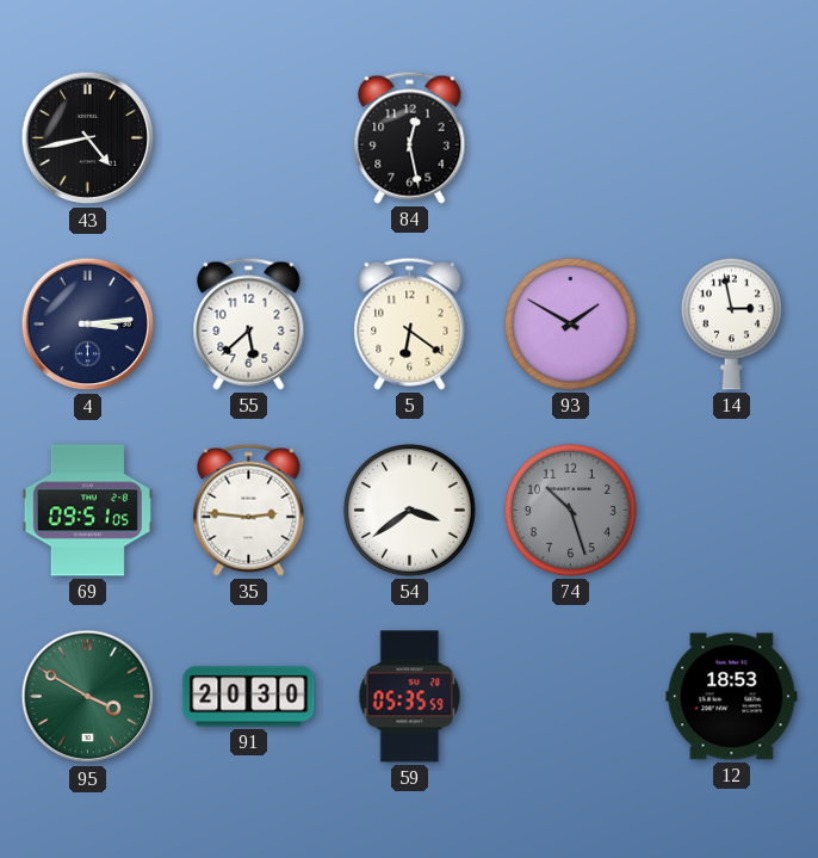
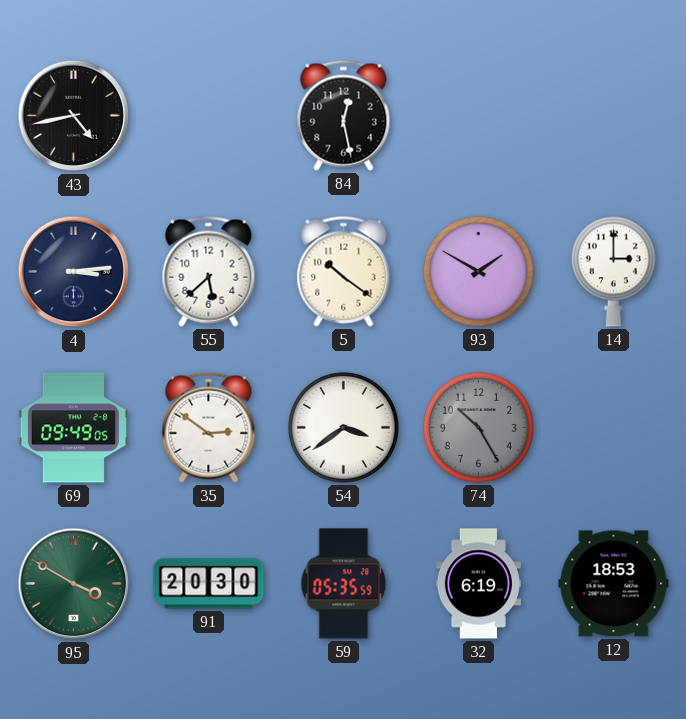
5: 6:21 -> 10:21 (344, 271)
14: 2:58 -> 3:00 (613, 271)
69: 09:51 -> 09:49 (73, 428)
35: 2:46 -> 2:51 (209, 427)
74: 10:27 -> 10:25 (478, 427)
32: none -> 6:19 (478, 584)
